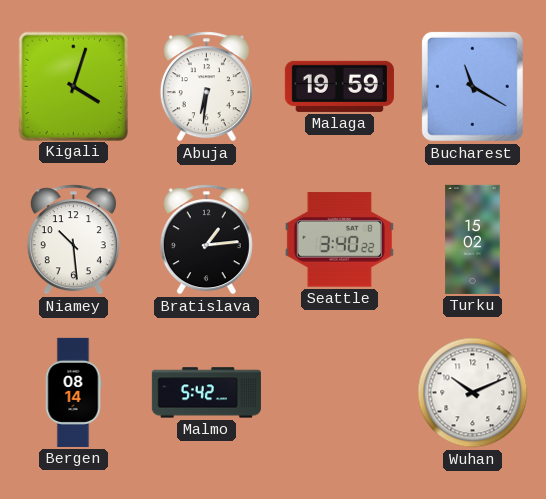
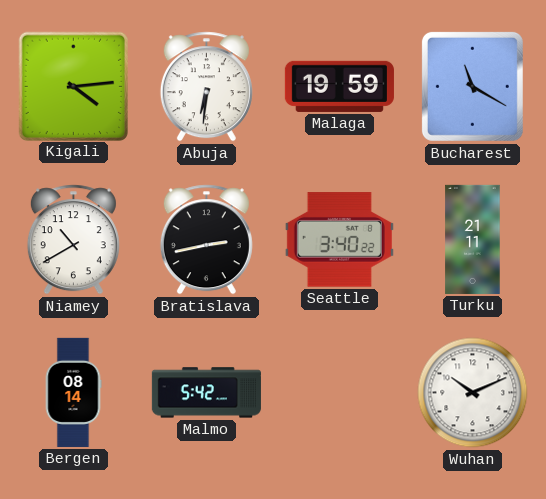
Kigali: 4:03 -> 4:14 (73, 86)
Niamey: 10:29 -> 10:40 (73, 240)
Bratislava: 1:14 -> 2:43 (206, 240)
Turku: 15:02 -> 21:11 (473, 239)
